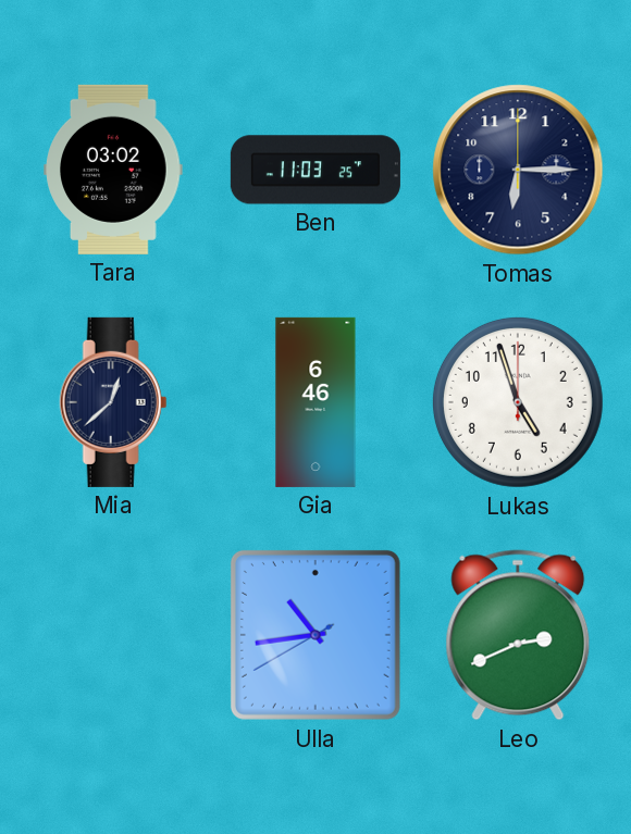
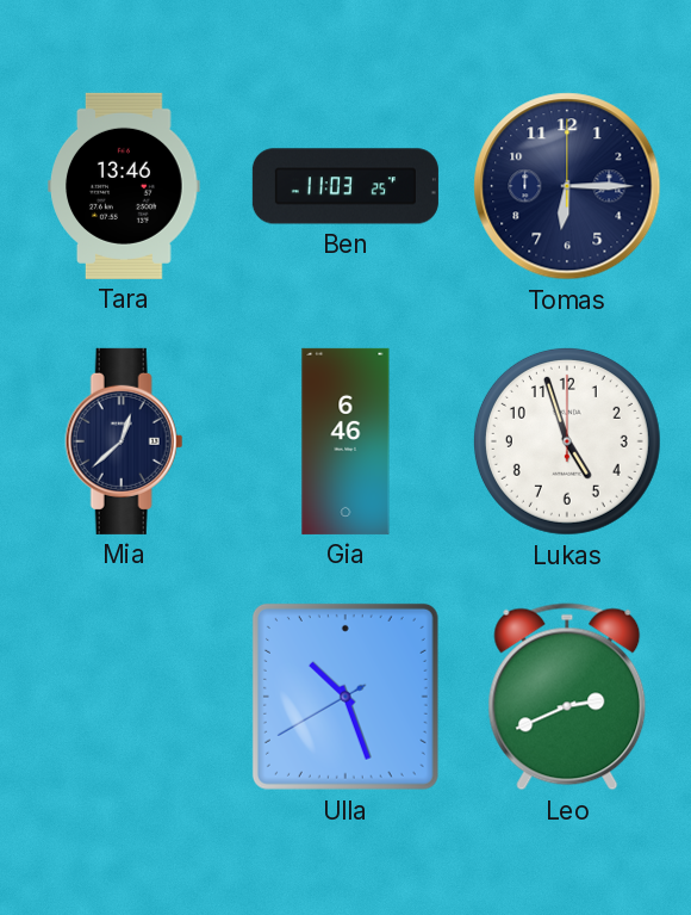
Tara: 03:02 -> 13:46 (124, 186)
Ulla: 10:43 -> 10:26 (345, 697)
